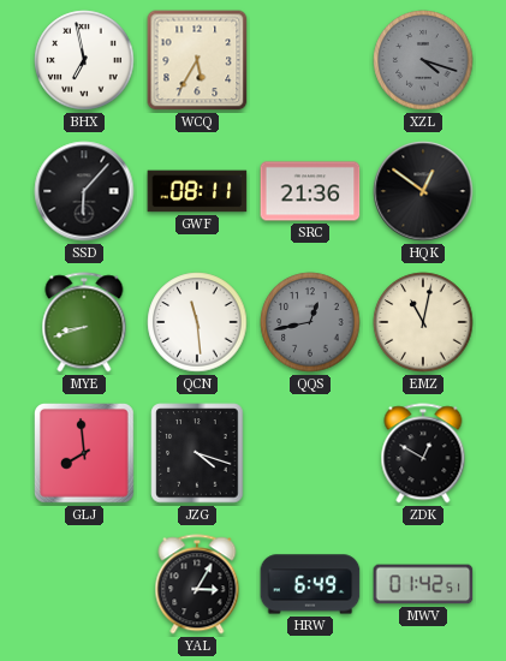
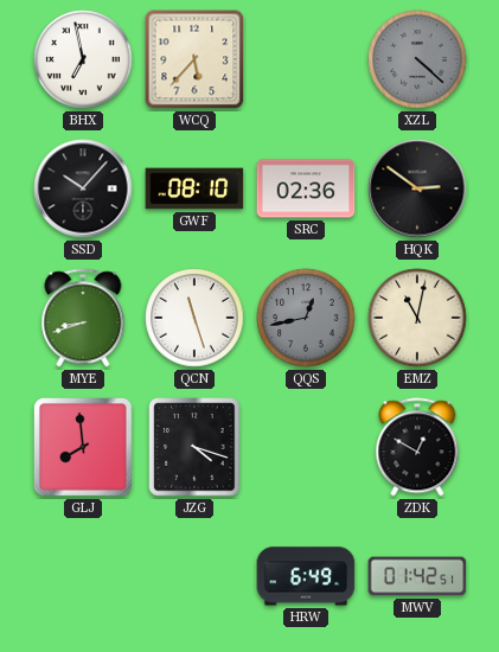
WCQ: 5:35 -> 5:37 (194, 59)
XZL: 4:18 -> 4:22 (417, 59)
SSD: 6:07 -> 10:07 (83, 188)
GWF: 08:11 -> 08:10 (194, 188)
SRC: 21:36 -> 02:36 (306, 188)
HQK: 12:51 -> 2:51 (417, 188)
QCN: 11:29 -> 11:27 (194, 318)
YAL: 3:05 -> none (197, 584)
